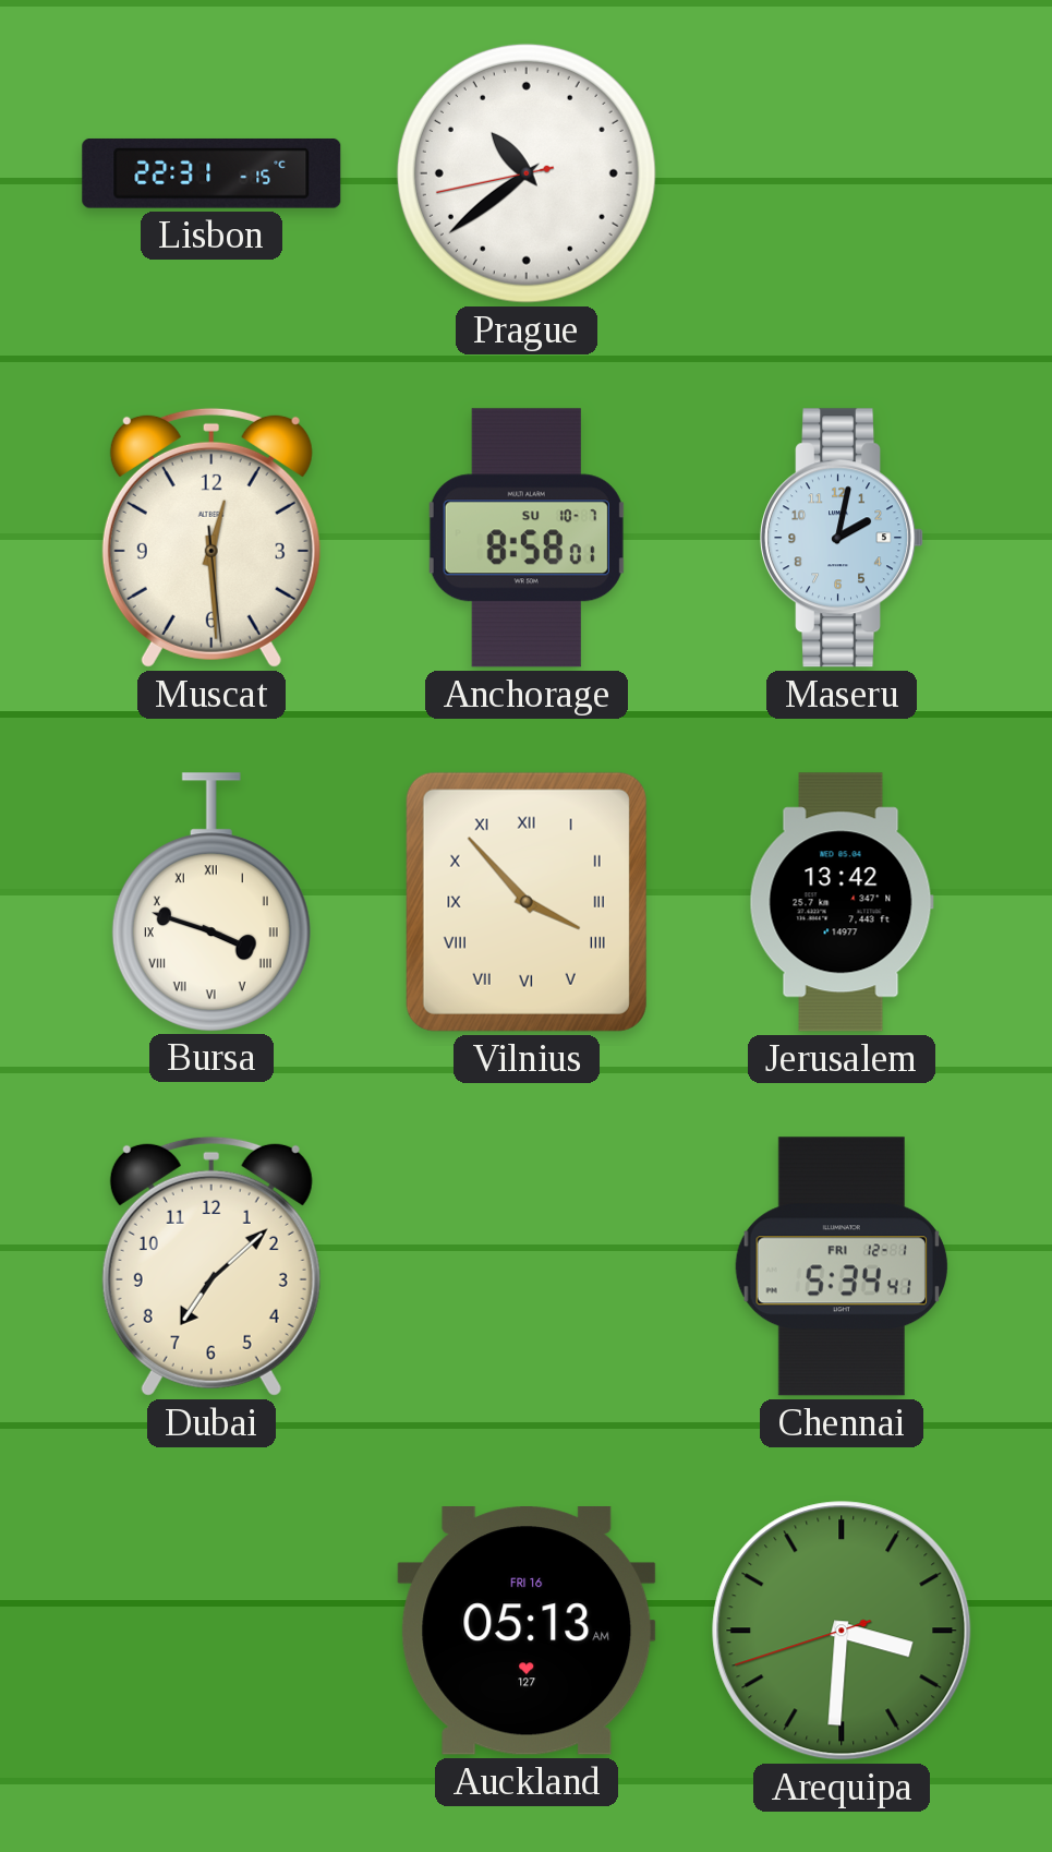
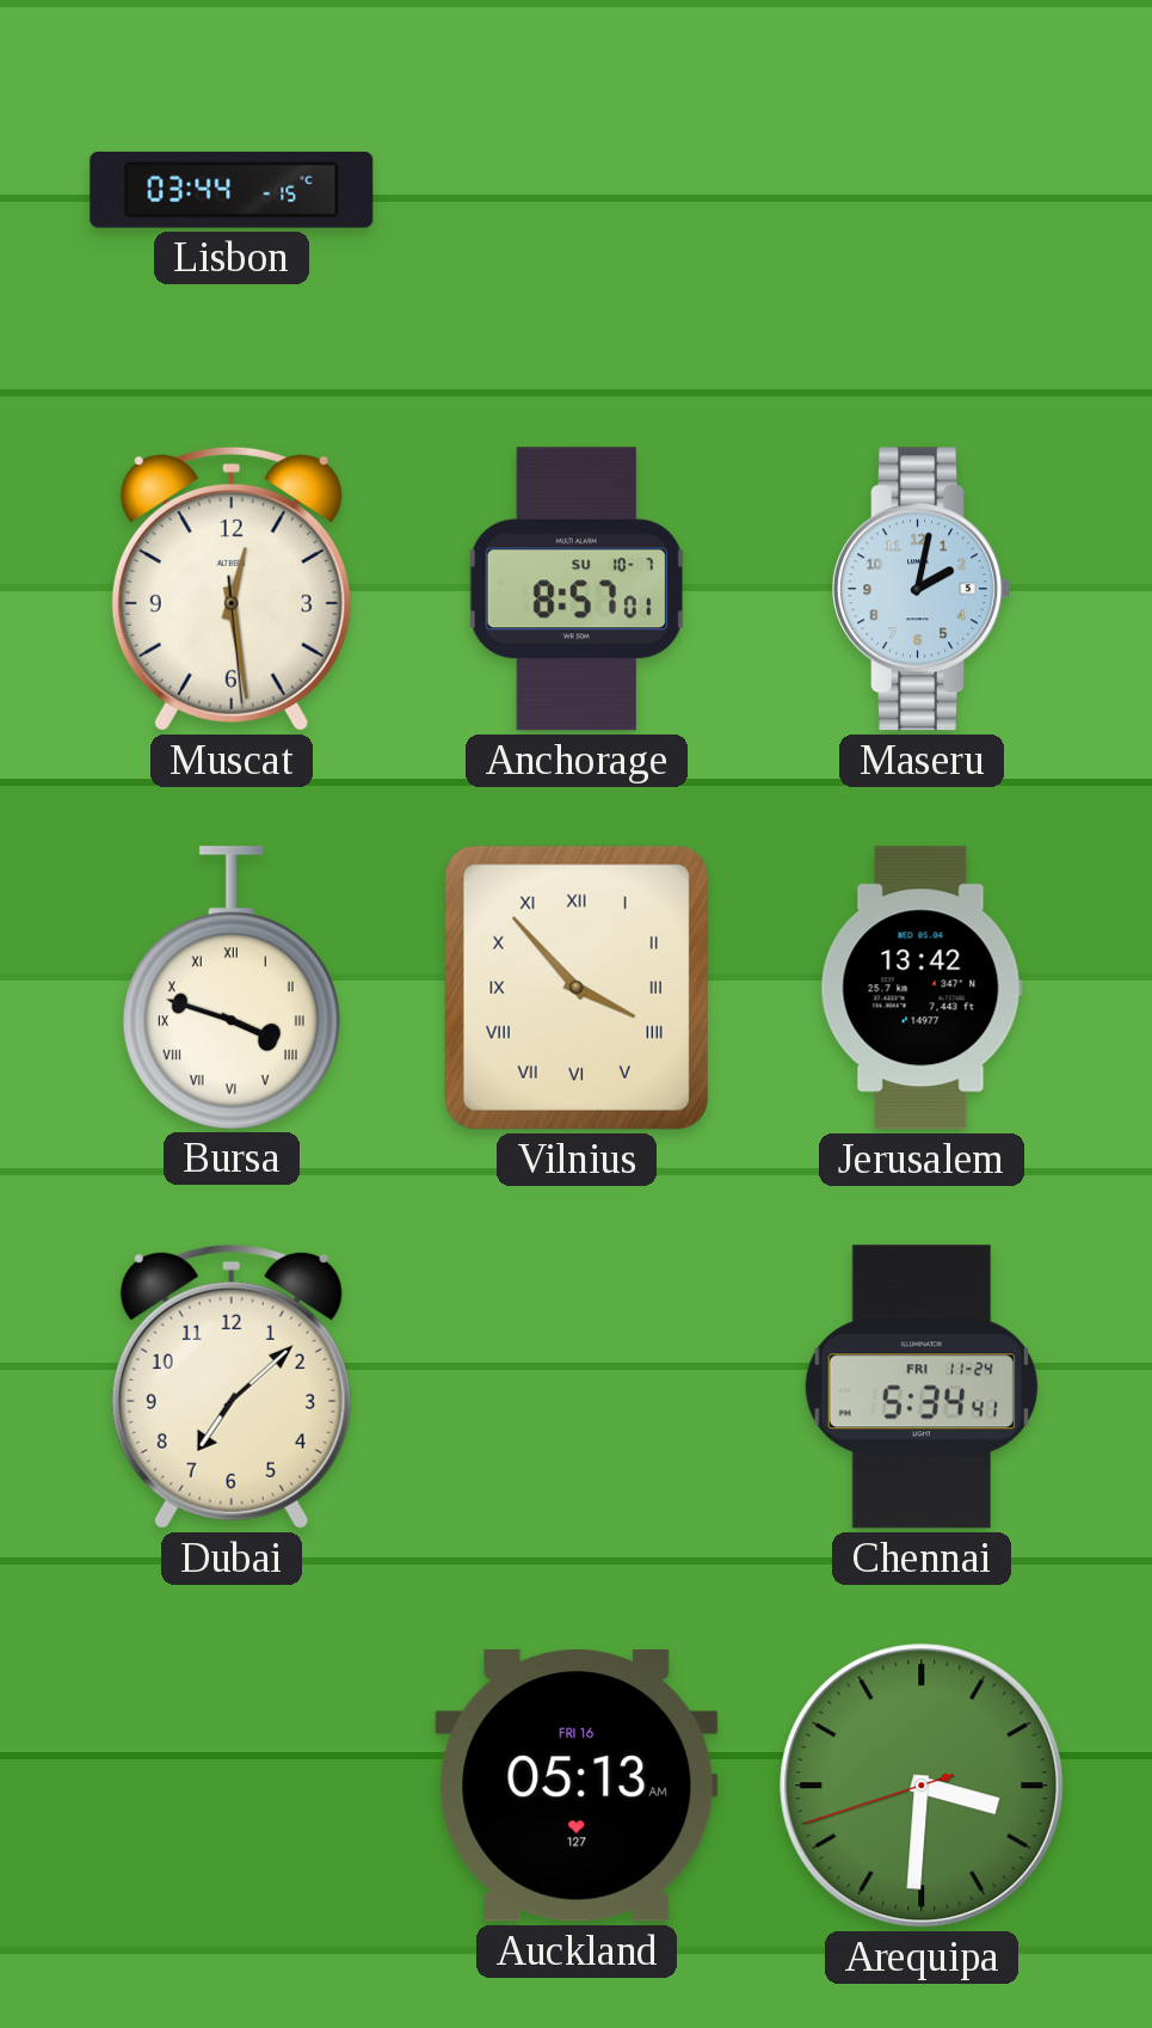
Lisbon: 22:31 -> 03:44 (232, 190)
Prague: 10:38 -> none (527, 173)
Muscat: 12:29 -> 12:28 (232, 589)
Anchorage: 8:58 -> 8:57 (577, 589)
Chennai date: FRI 12-1 -> FRI 11-24 (922, 1387)
